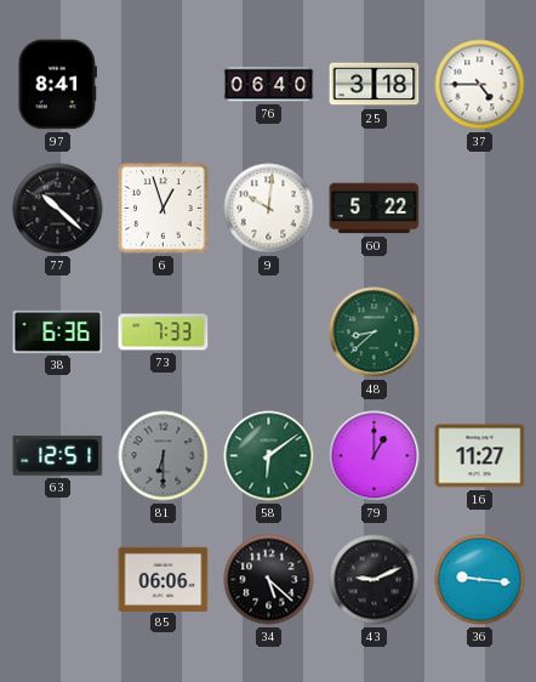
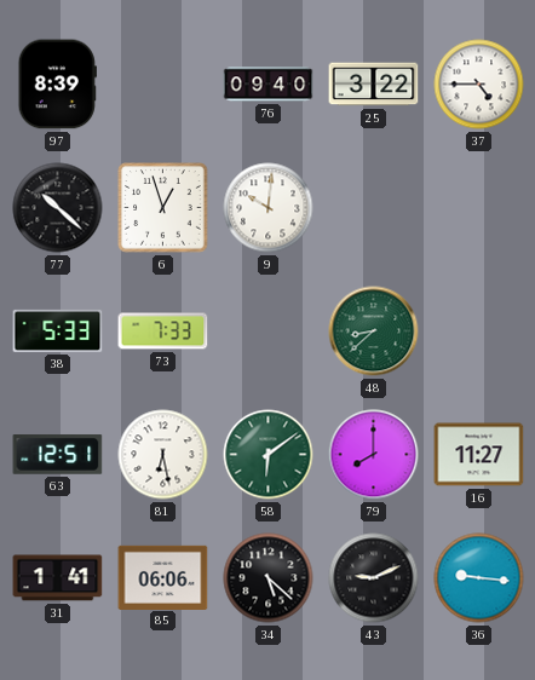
97: 8:41 -> 8:39 (57, 85)
76: 06:40 -> 09:40 (269, 85)
25: 3:18 -> 3:22 (374, 85)
60: 5:22 -> none (375, 209)
38: 6:36 -> 5:33 (58, 330)
81: 6:30 -> 6:28 (163, 455)
81 dial: grey -> white (163, 455)
79: 1:00 -> 8:00 (374, 455)
31: none -> 1:41 (58, 578)
